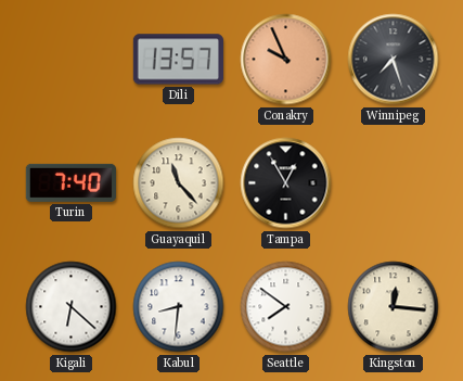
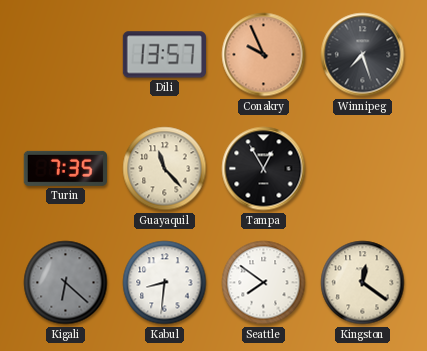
Turin: 7:40 -> 7:35 (65, 168)
Kigali dial: white -> grey (66, 283)
Kingston: 12:16 -> 12:21 (363, 283)
